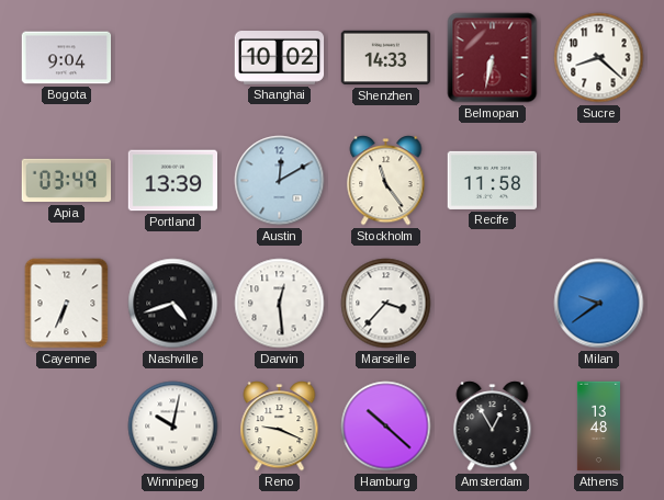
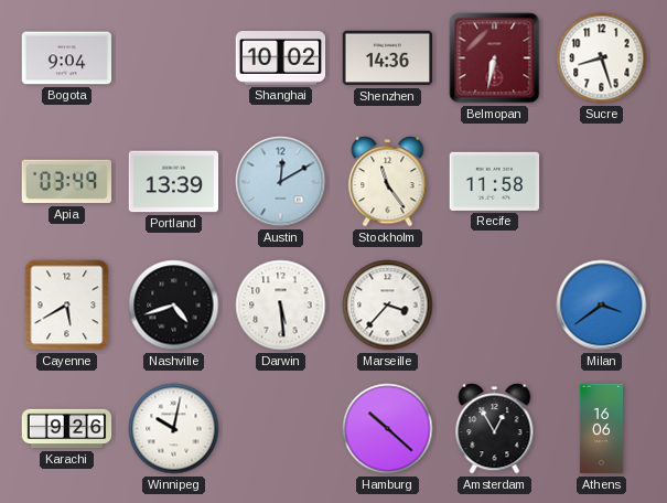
Shenzhen: 14:33 -> 14:36 (388, 58)
Sucre: 8:22 -> 8:27 (602, 58)
Cayenne: 6:34 -> 5:40 (67, 306)
Darwin: 12:29 -> 5:29 (281, 306)
Milan: 9:39 -> 3:39 (602, 306)
Karachi: none -> 9:26 (67, 429)
Reno: 9:19 -> none (280, 427)
Athens: 13:48 -> 16:06 (601, 429)
